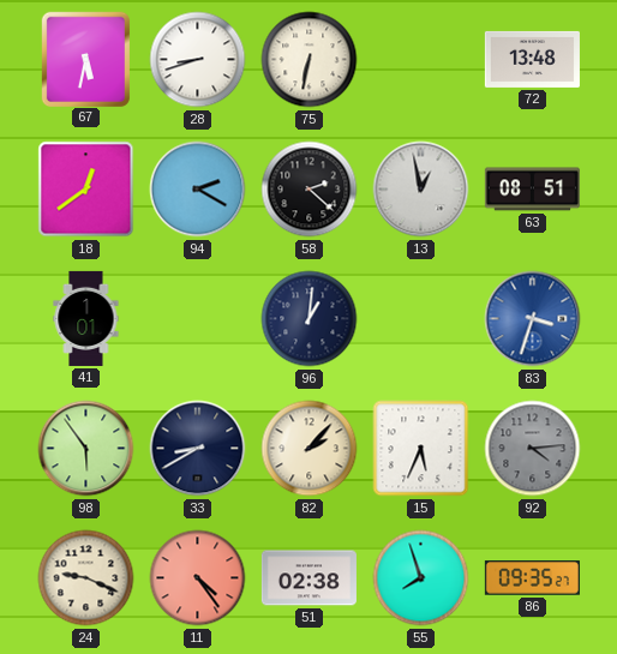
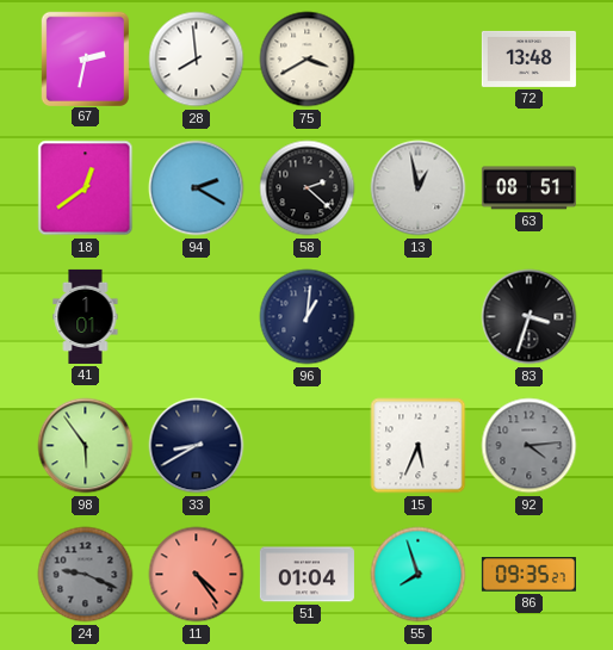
67: 5:32 -> 2:32 (85, 58)
28: 8:42 -> 7:59 (197, 60)
75: 6:32 -> 3:40 (308, 60)
83 dial: blue -> black (530, 317)
82: 2:07 -> none (310, 449)
24 dial: cream -> grey (86, 575)
51: 02:38 -> 01:04 (306, 575)
